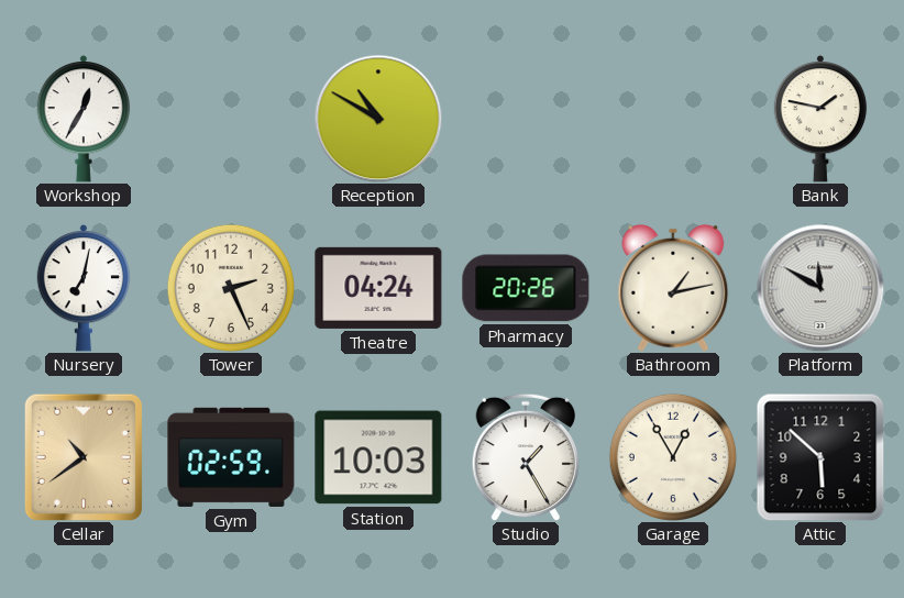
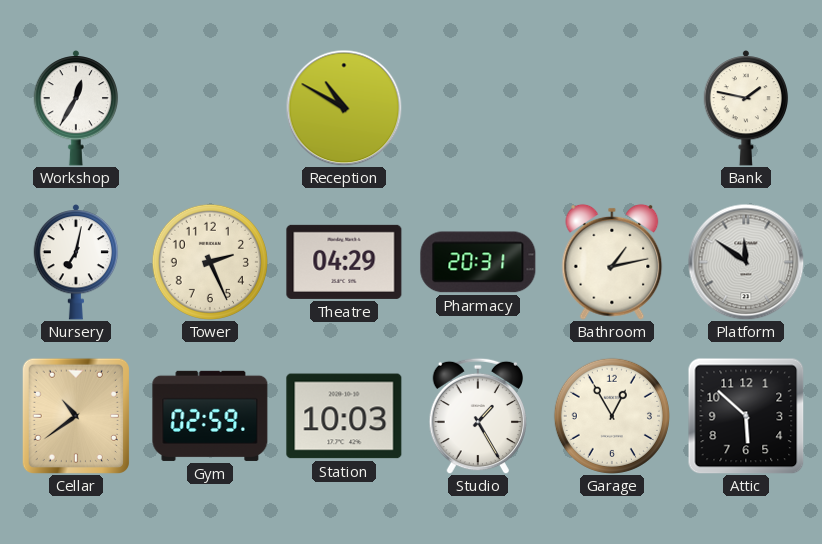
Theatre: 04:24 -> 04:29 (344, 262)
Pharmacy: 20:26 -> 20:31 (478, 262)
Platform: 11:50 -> 11:51 (746, 262)
